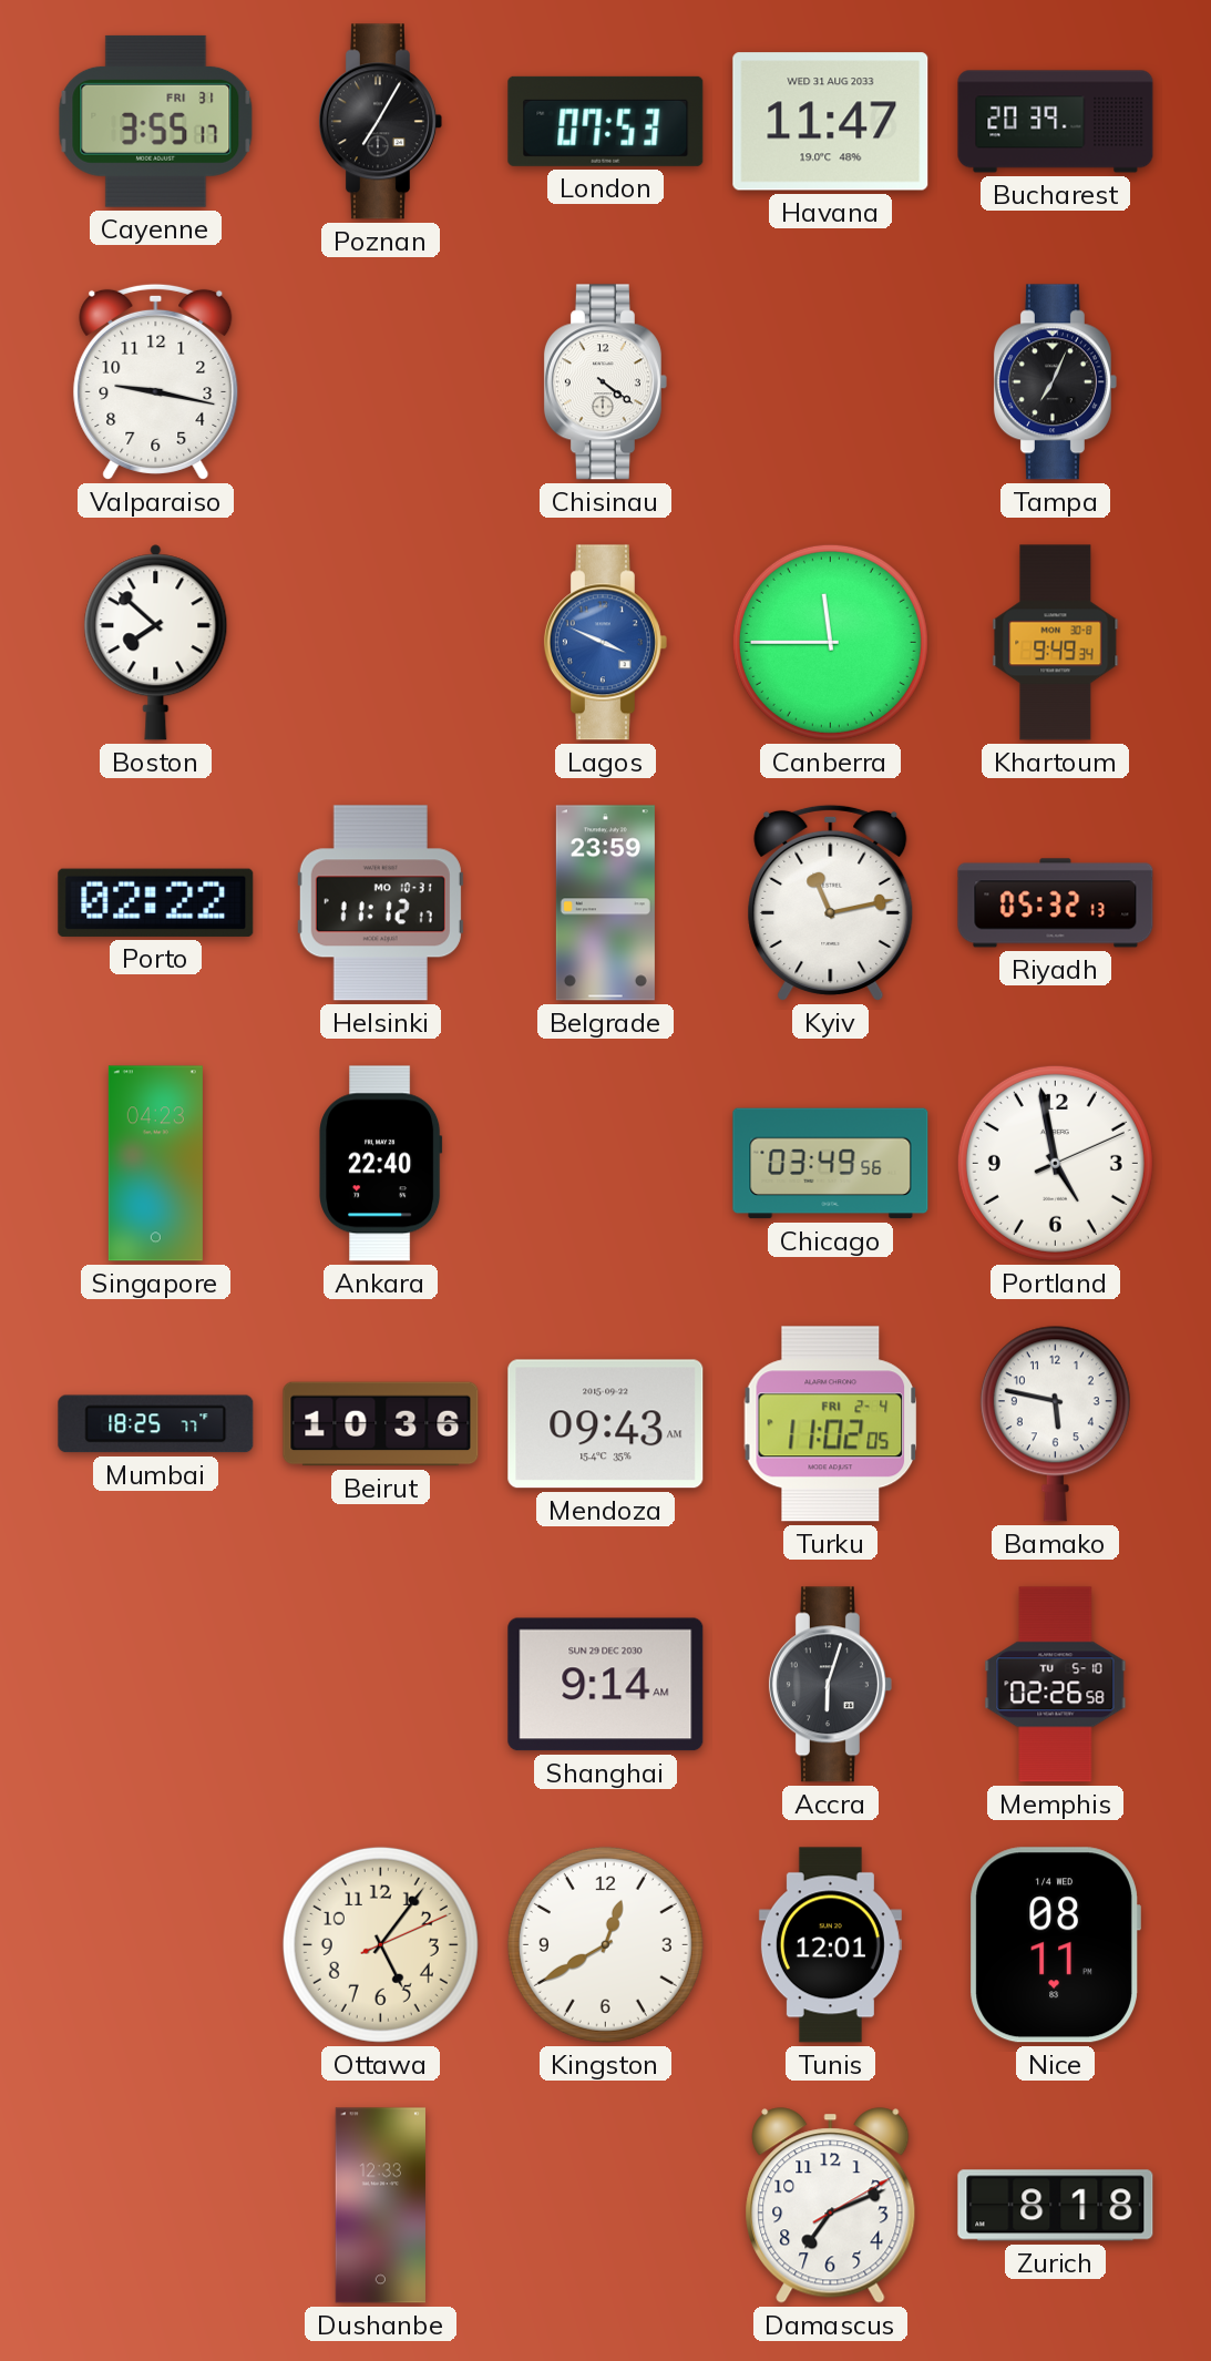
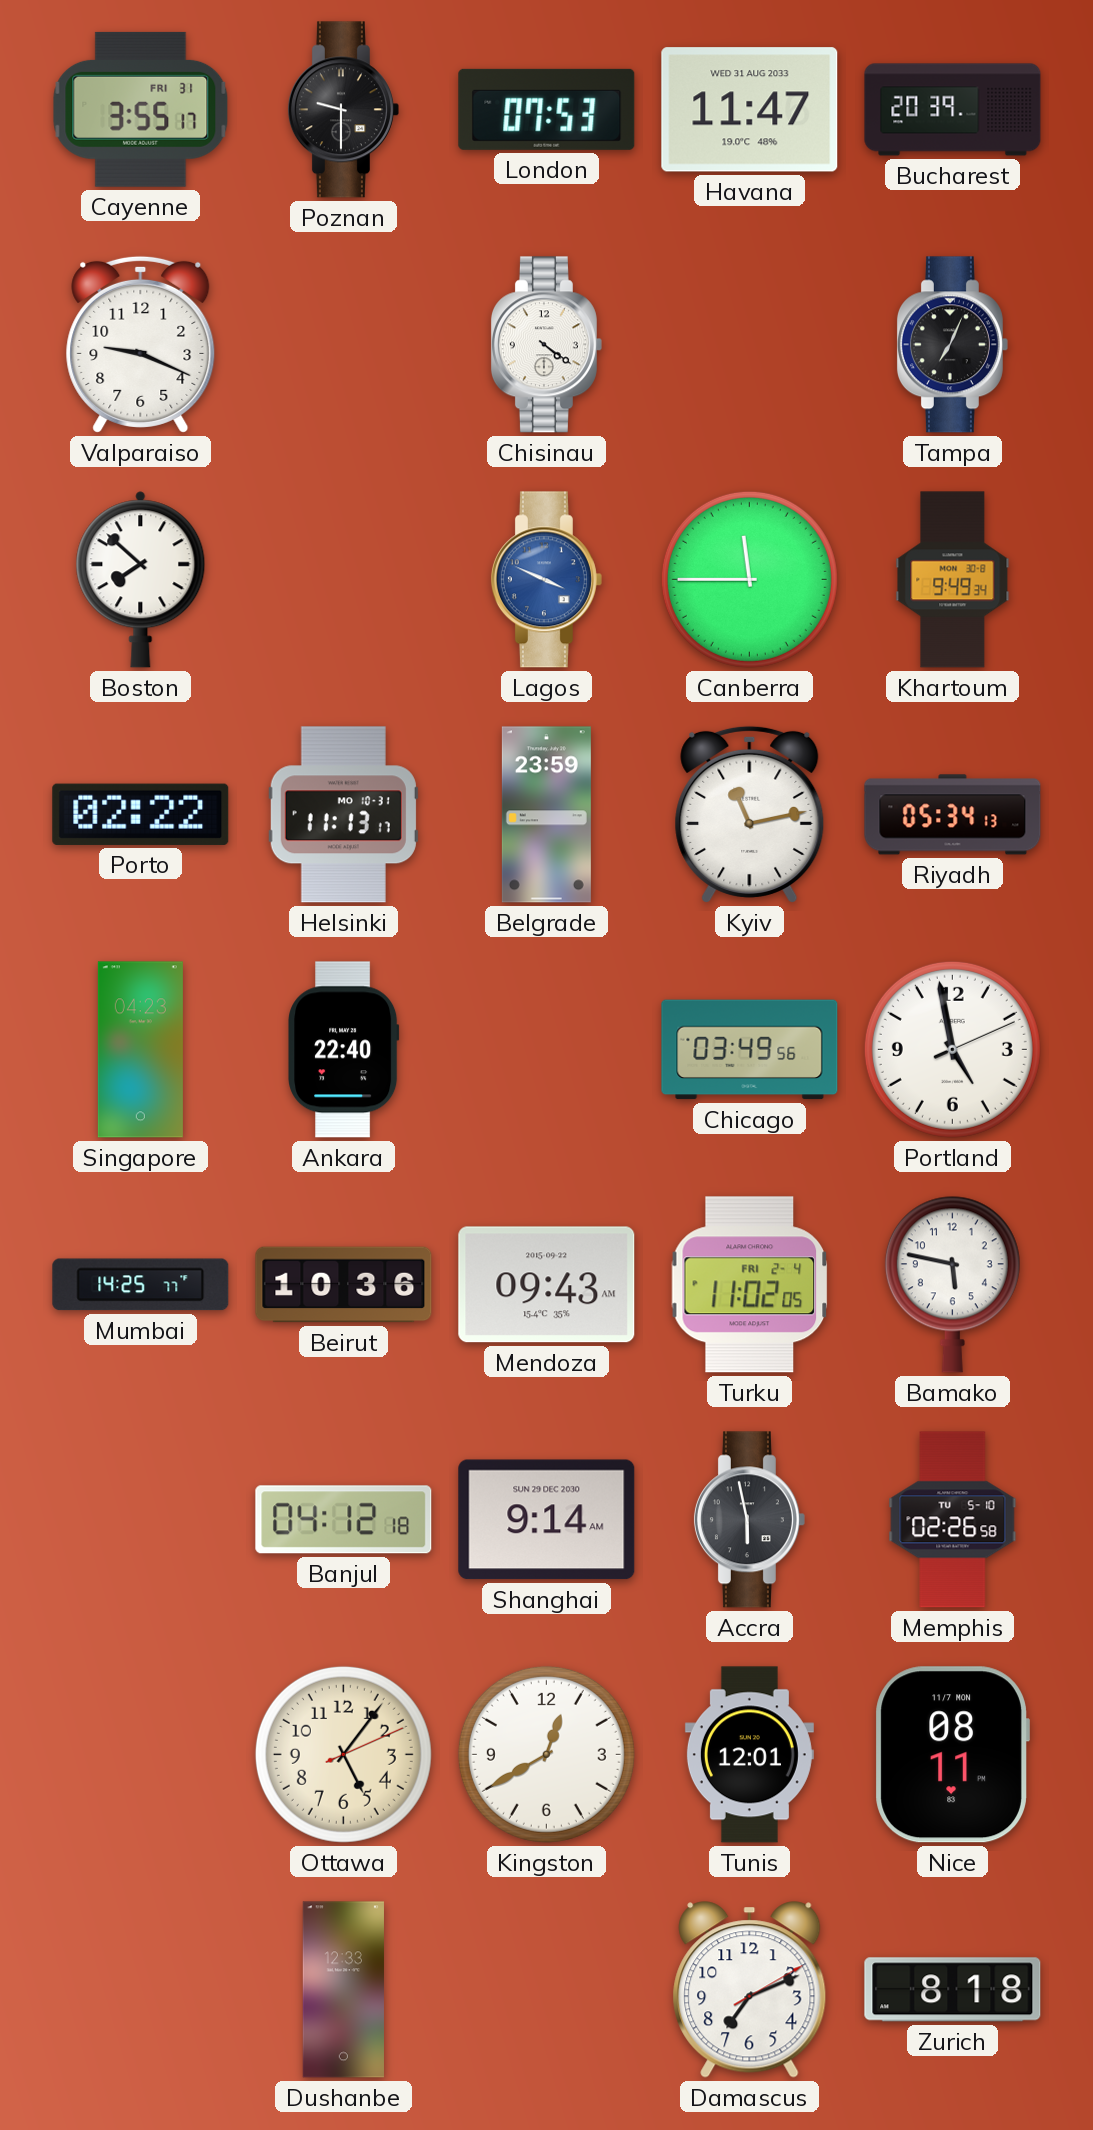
Poznan: 7:05 -> 9:30 (343, 110)
Valparaiso: 9:17 -> 9:19 (141, 344)
Helsinki: 11:12 -> 11:13 (343, 815)
Riyadh: 05:32 -> 05:34 (953, 815)
Mumbai: 18:25 -> 14:25 (141, 1285)
Banjul: none -> 04:12 (344, 1520)
Accra: 6:03 -> 5:58 (749, 1520)
Nice date: 1/4 WED -> 11/7 MON (952, 1755)
